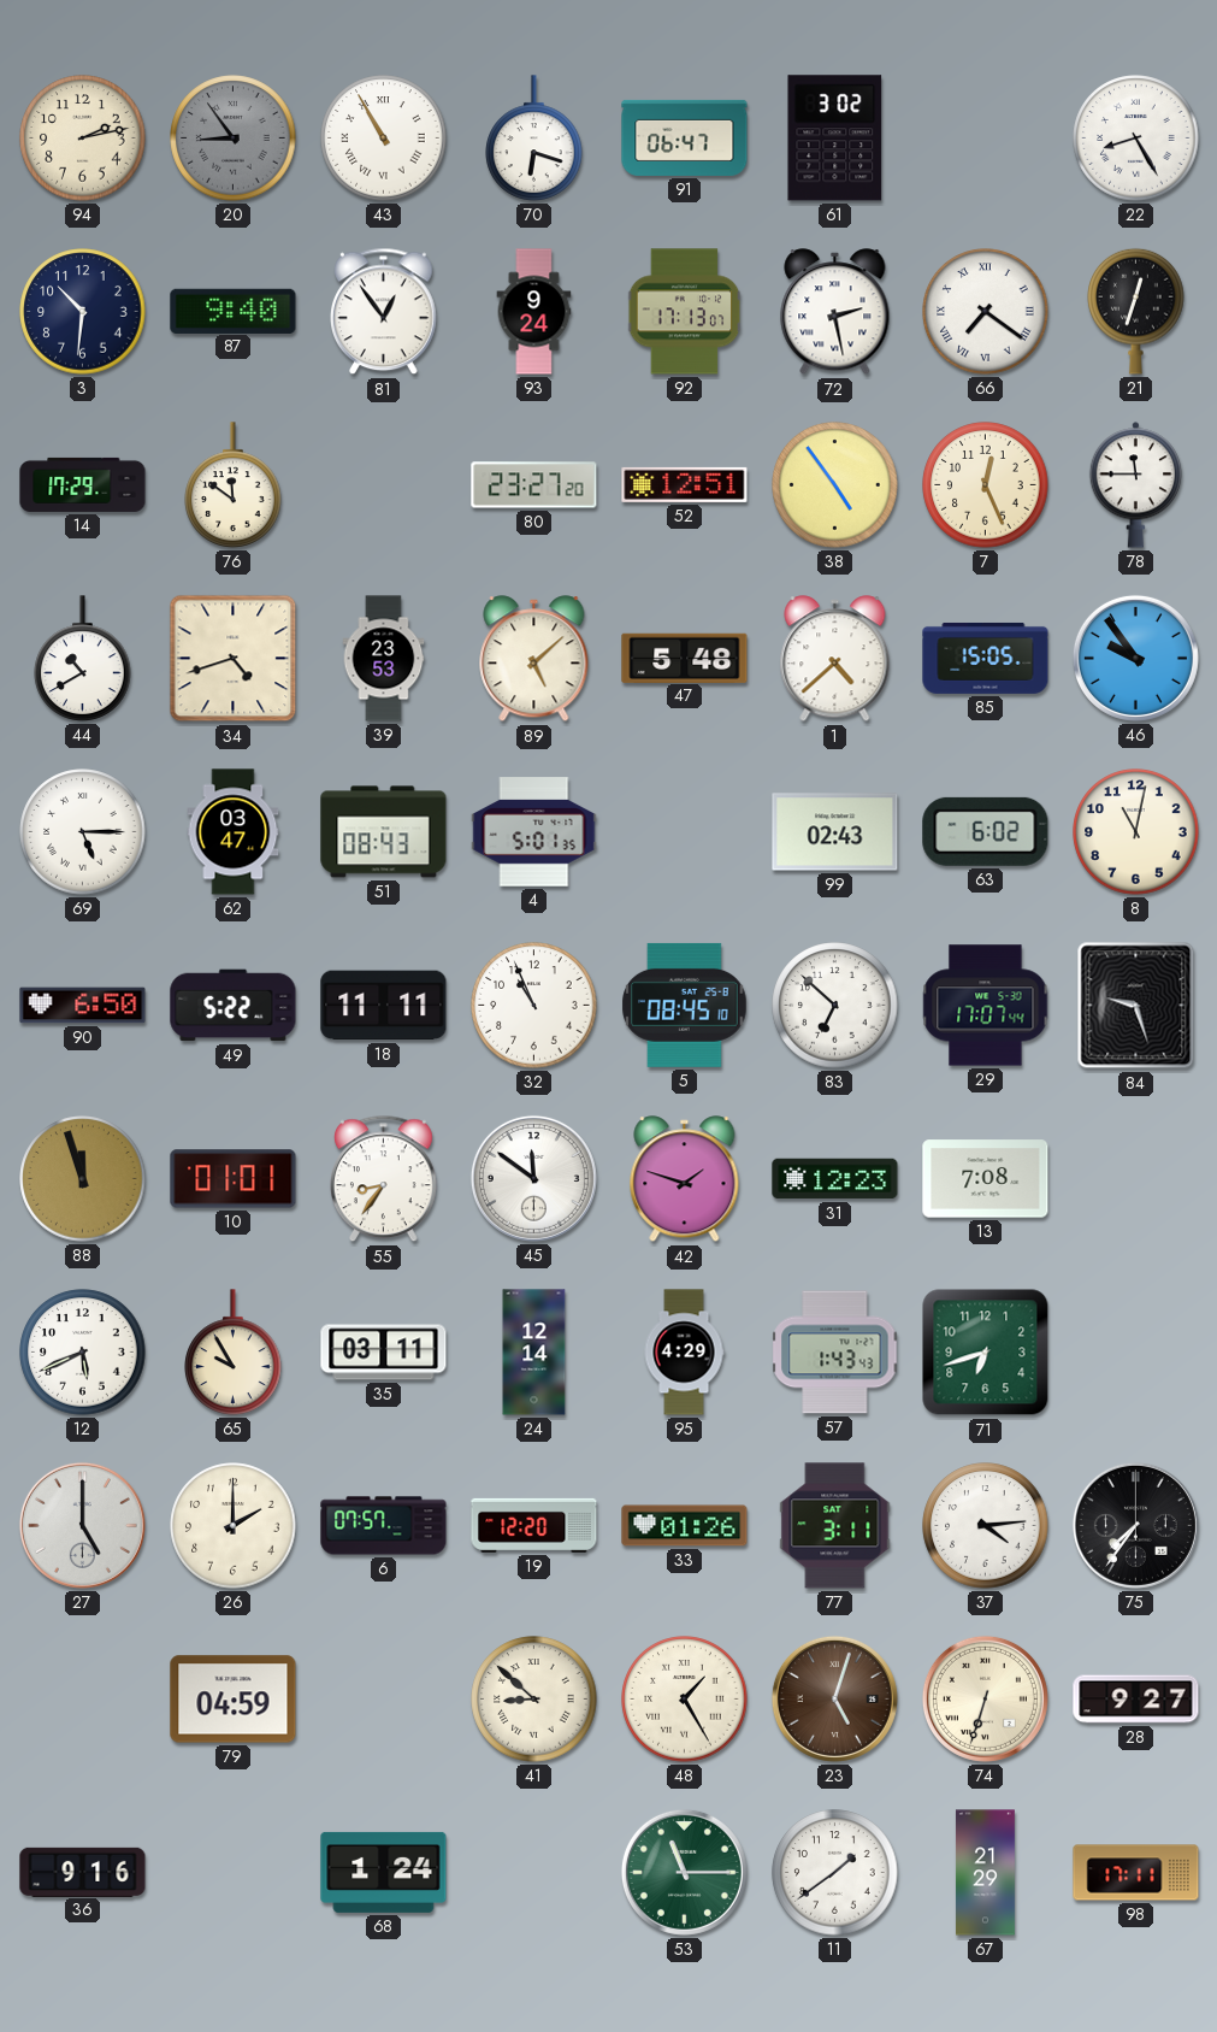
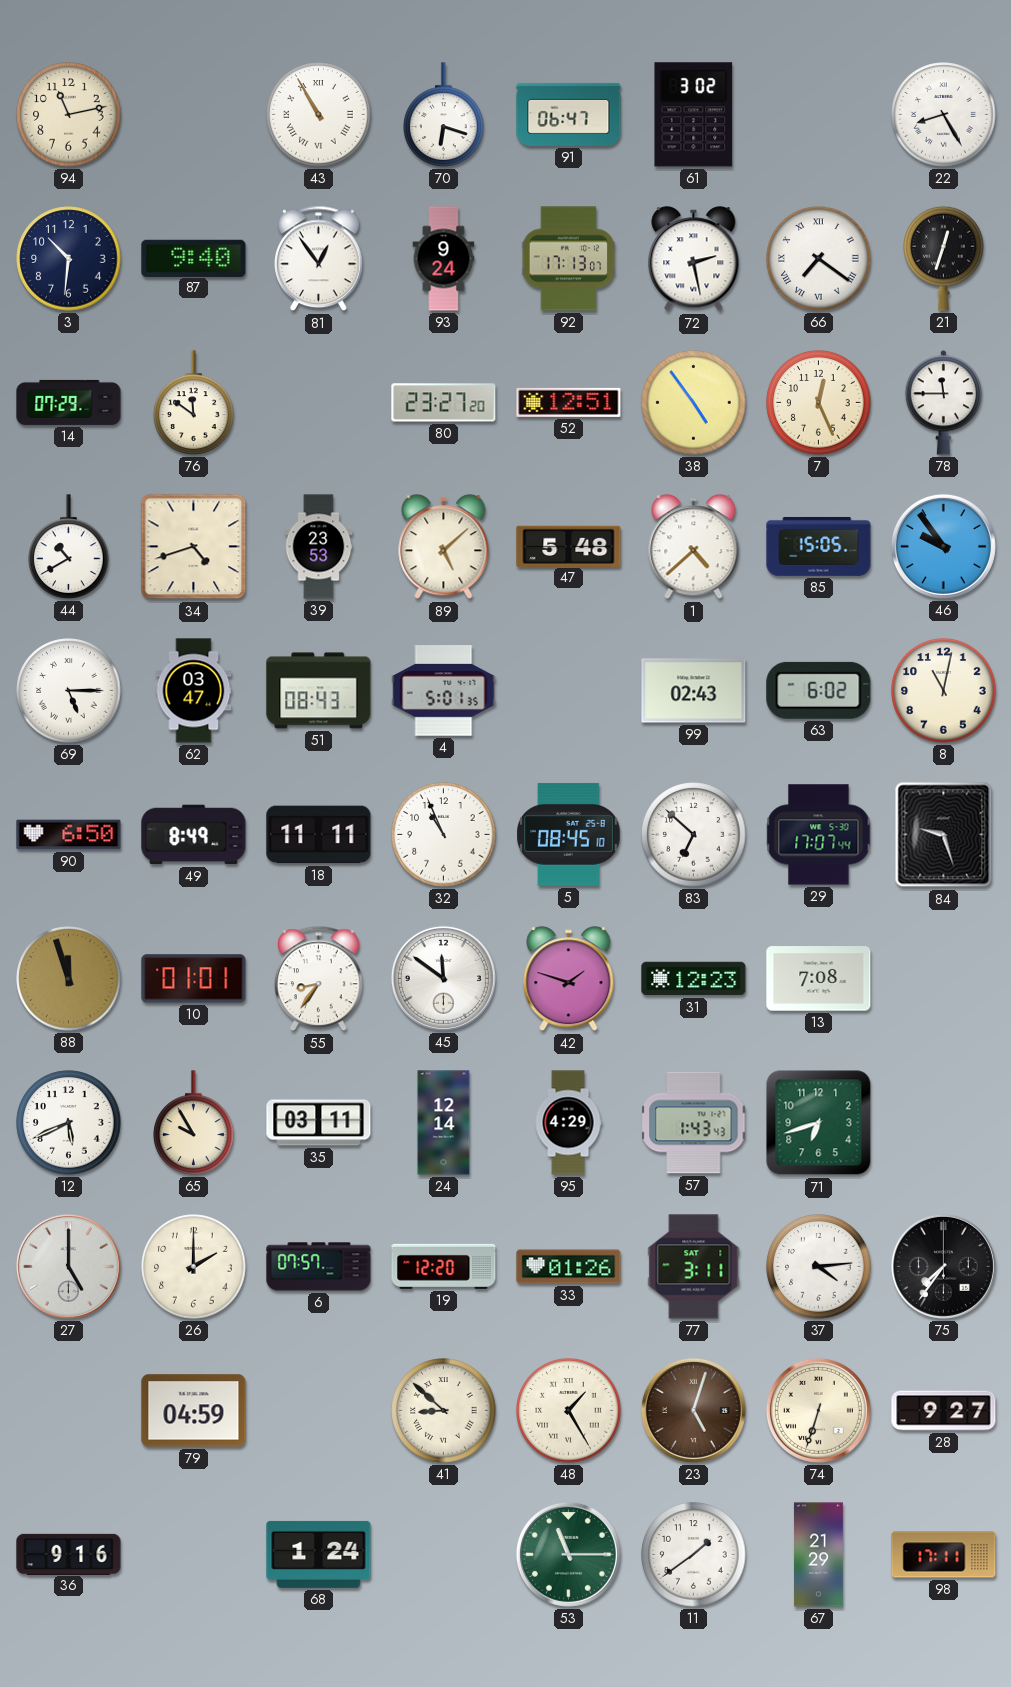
94: 2:13 -> 11:13 (69, 115)
20: 8:54 -> none (234, 139)
14: 17:29 -> 07:29 (69, 402)
49: 5:22 -> 8:49 (194, 835)
